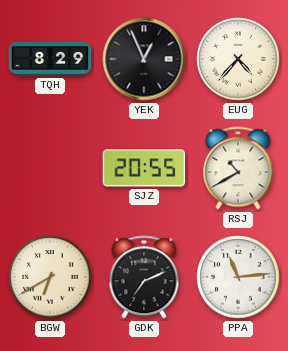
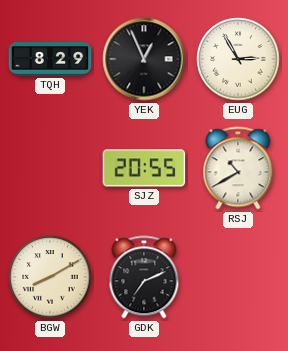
EUG: 4:37 -> 2:55 (238, 59)
BGW: 6:40 -> 8:10 (50, 277)
PPA: 11:14 -> none (238, 277)
